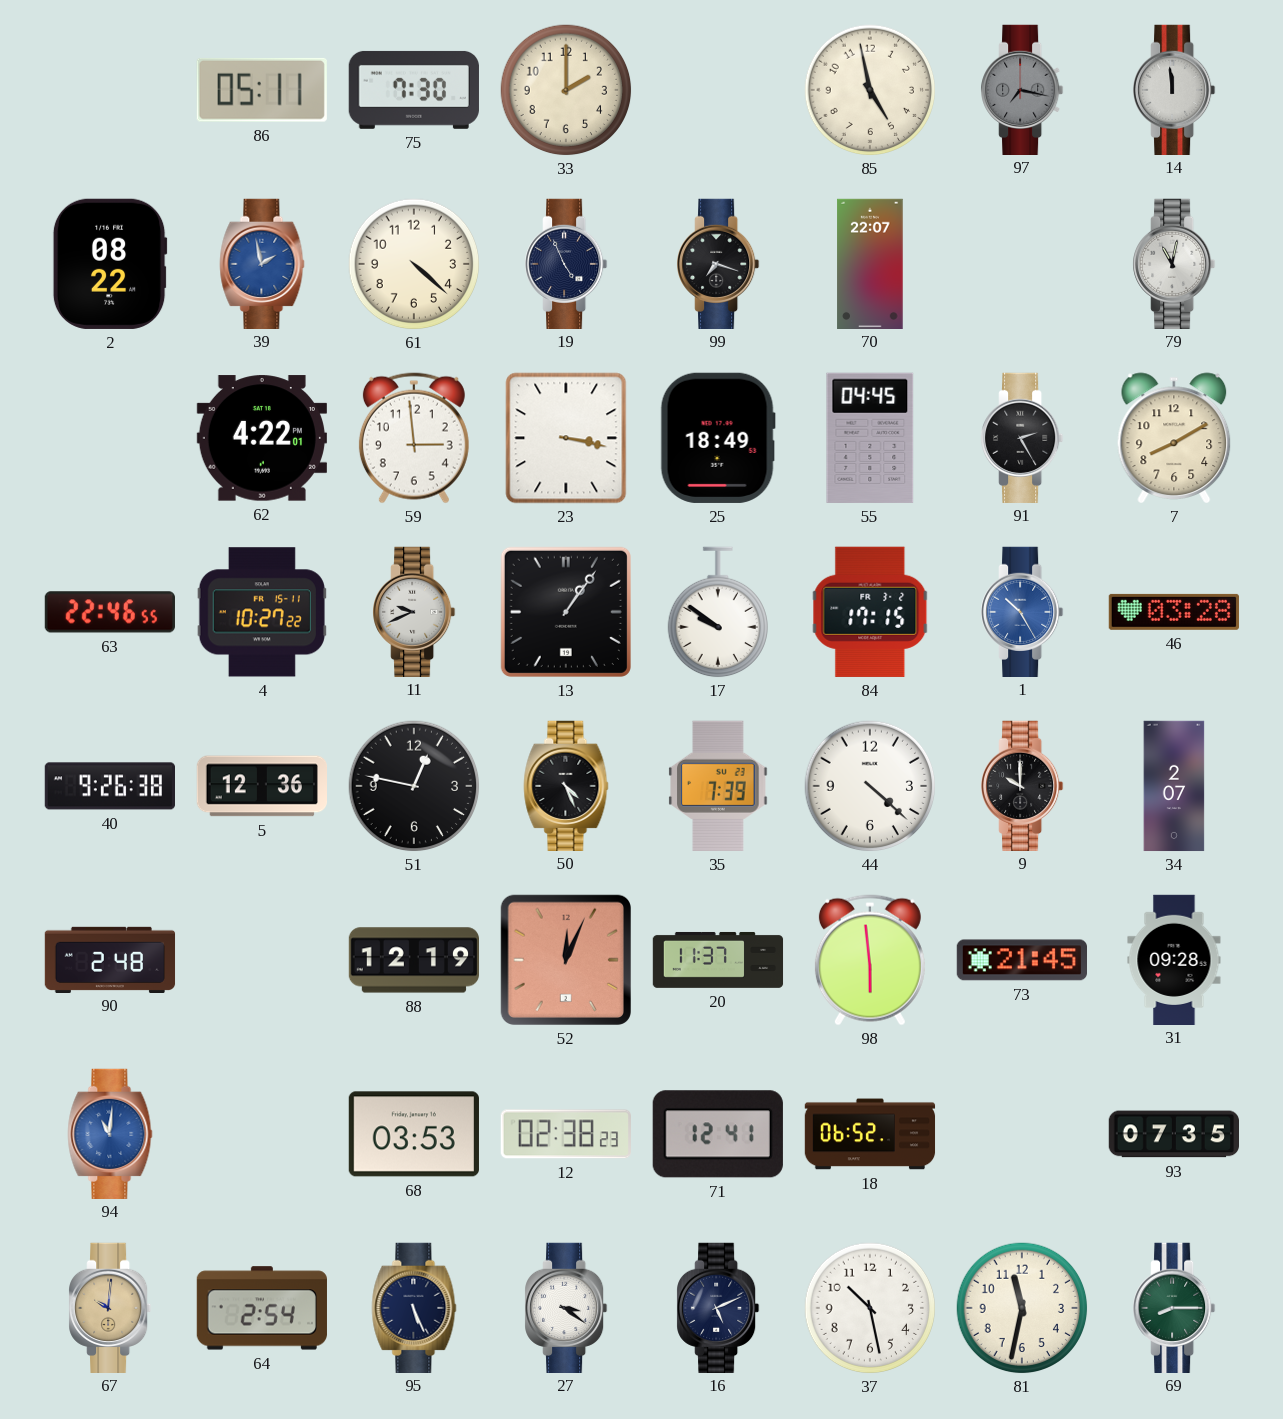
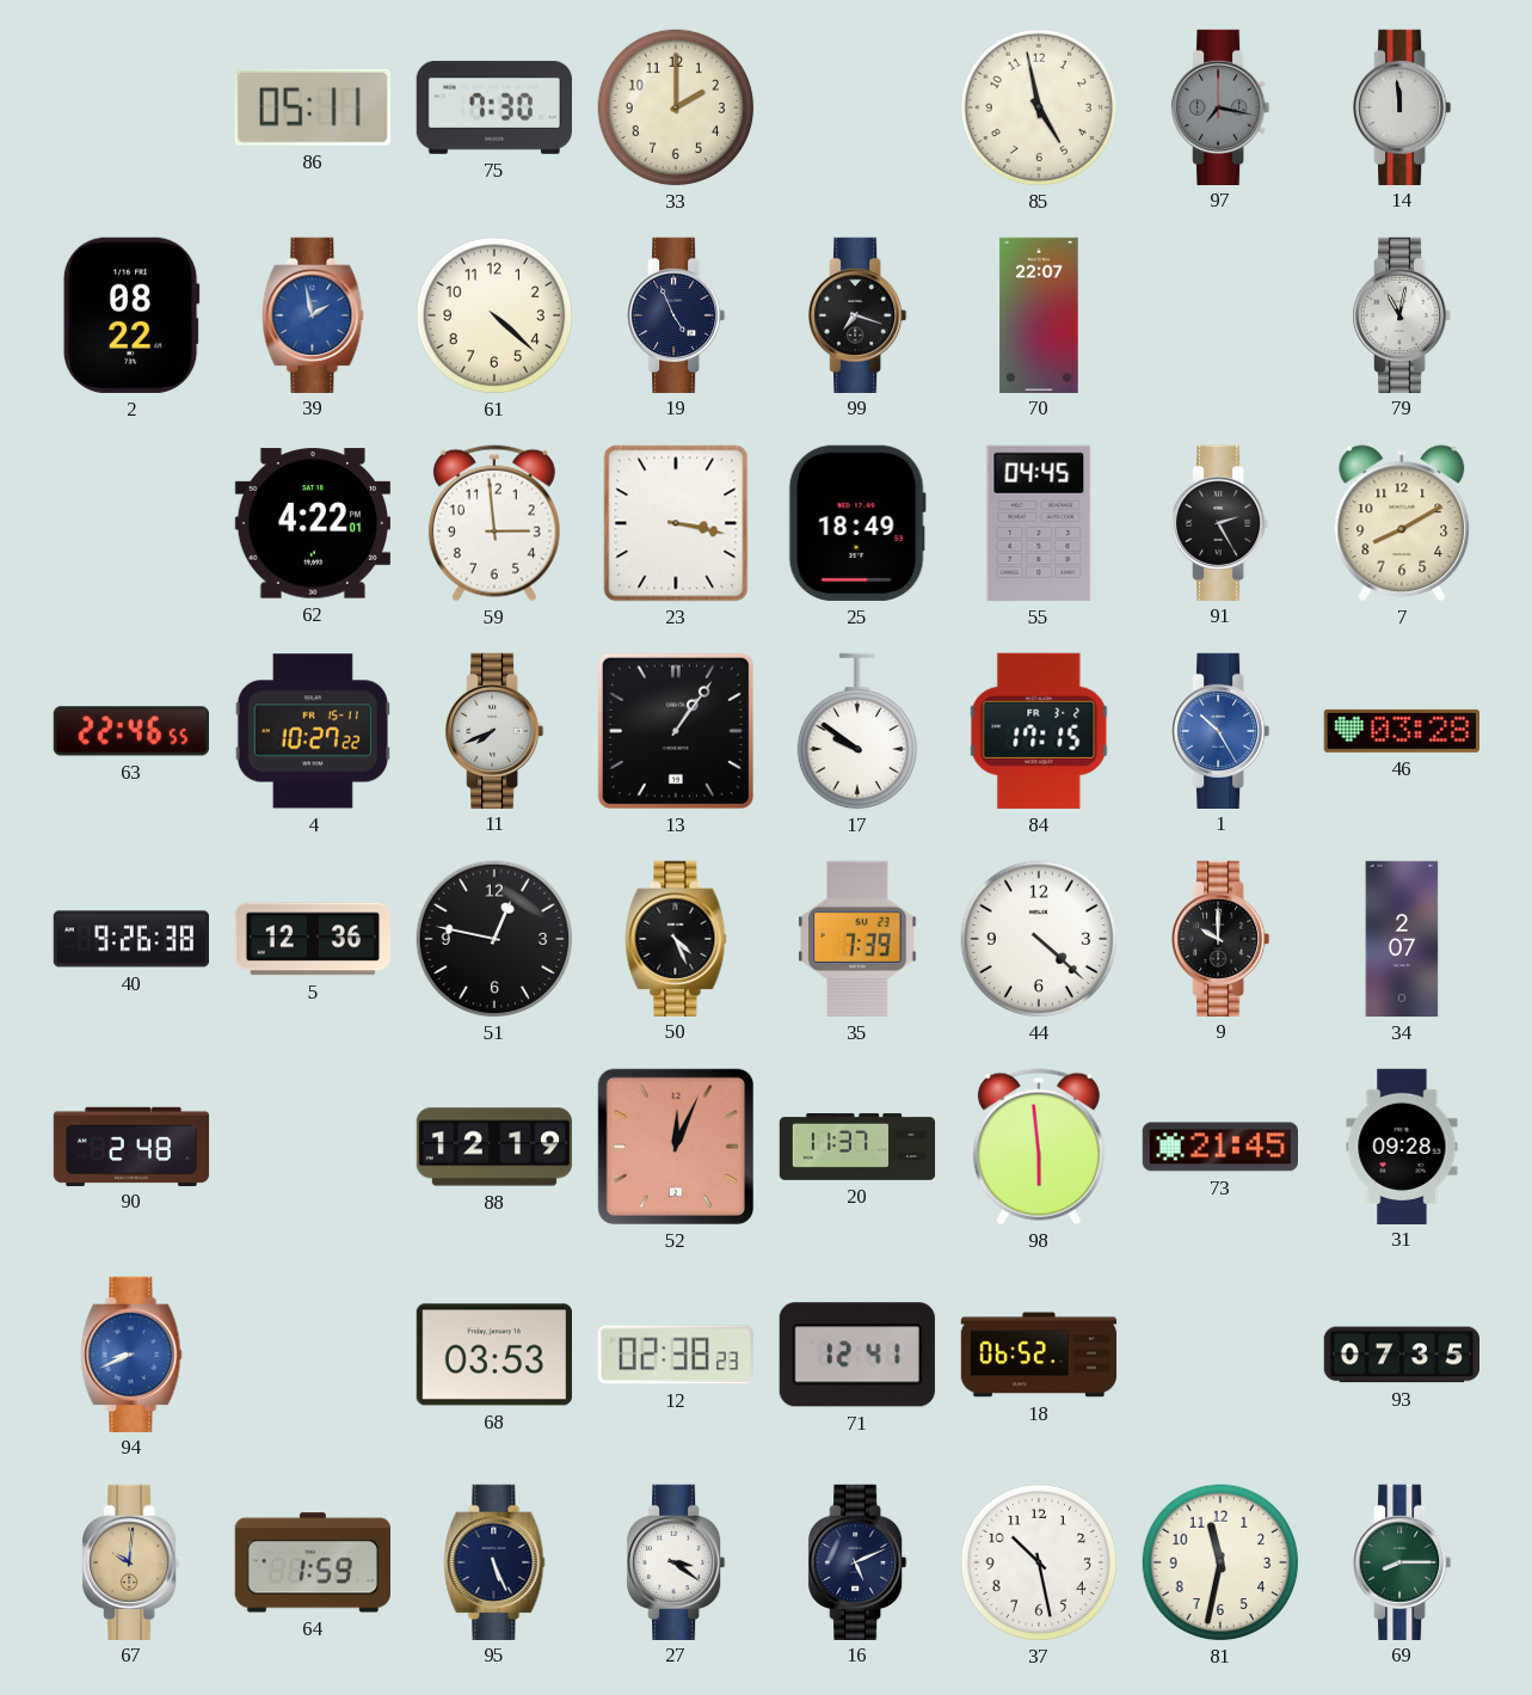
11: 9:41 -> 7:41 (494, 730)
94: 11:01 -> 8:41 (131, 1353)
64: 2:54 -> 1:59 (313, 1562)
